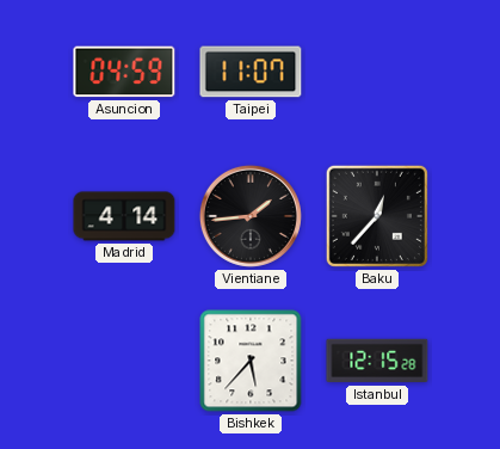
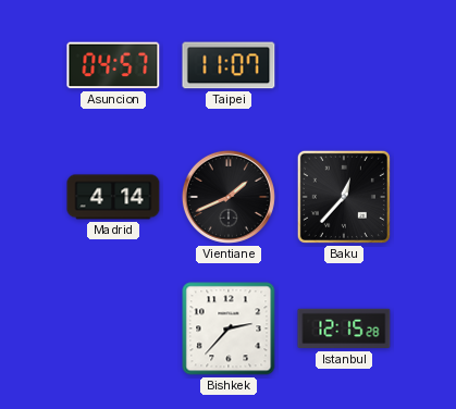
Asuncion: 04:59 -> 04:57 (113, 65)
Vientiane: 1:44 -> 1:41 (229, 197)
Bishkek: 5:37 -> 2:37 (229, 329)
